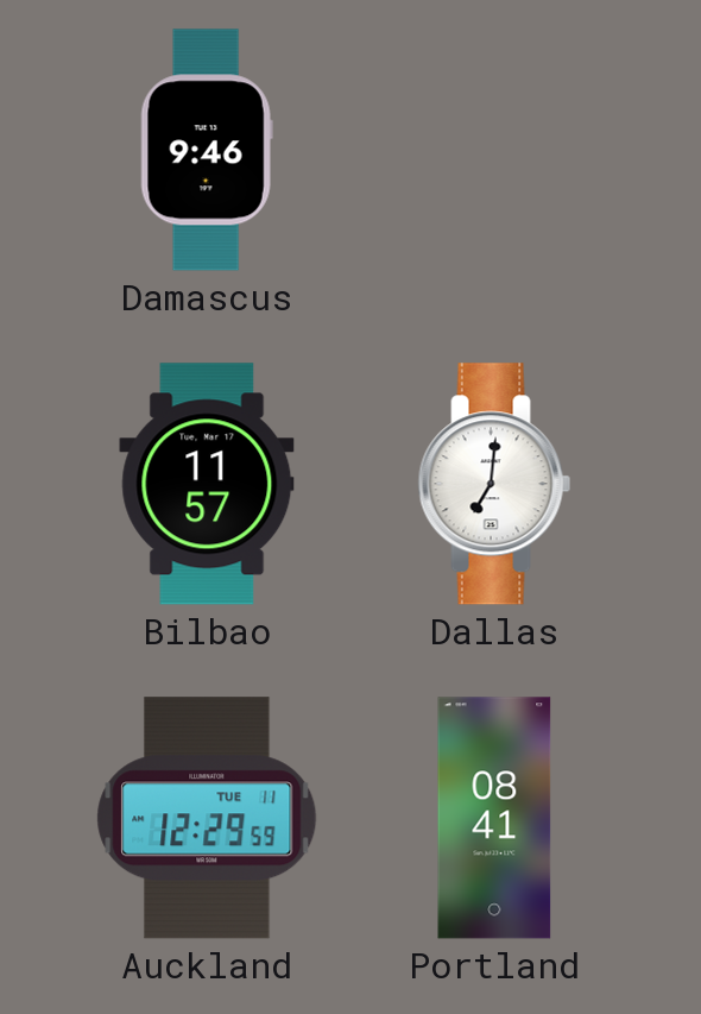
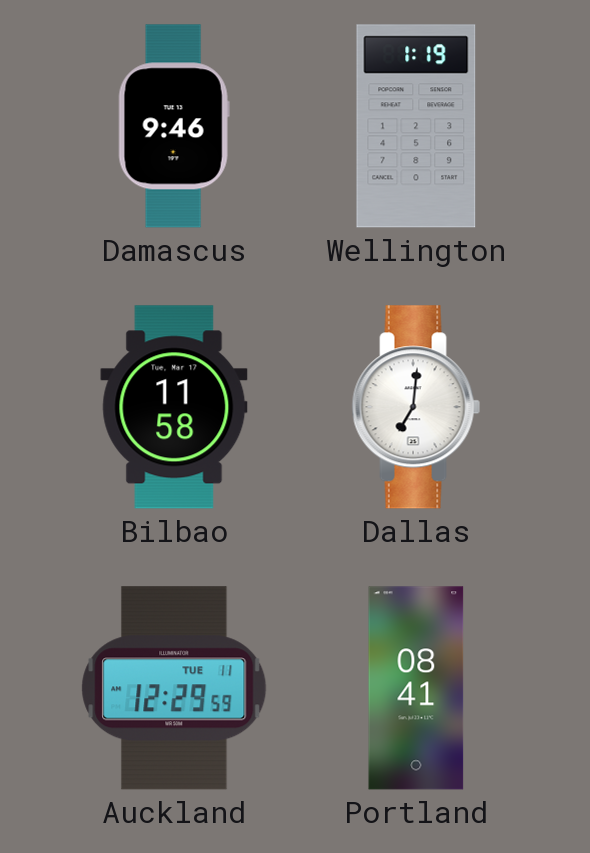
Wellington: none -> 1:19 (416, 126)
Bilbao: 11:57 -> 11:58 (174, 407)
